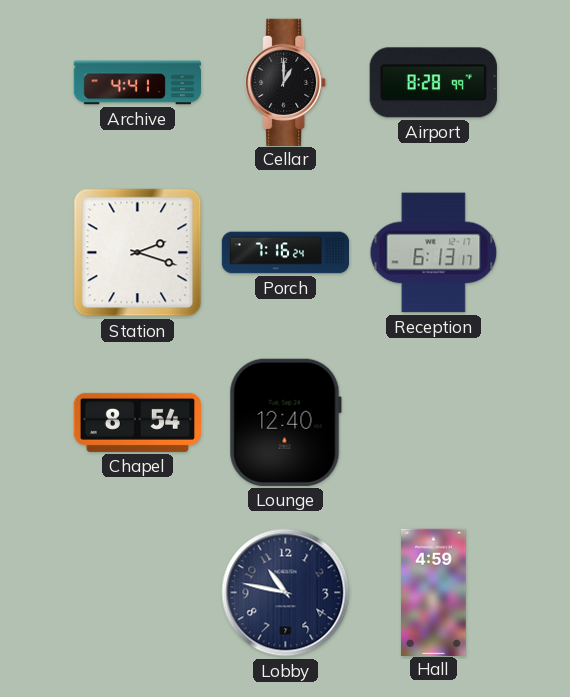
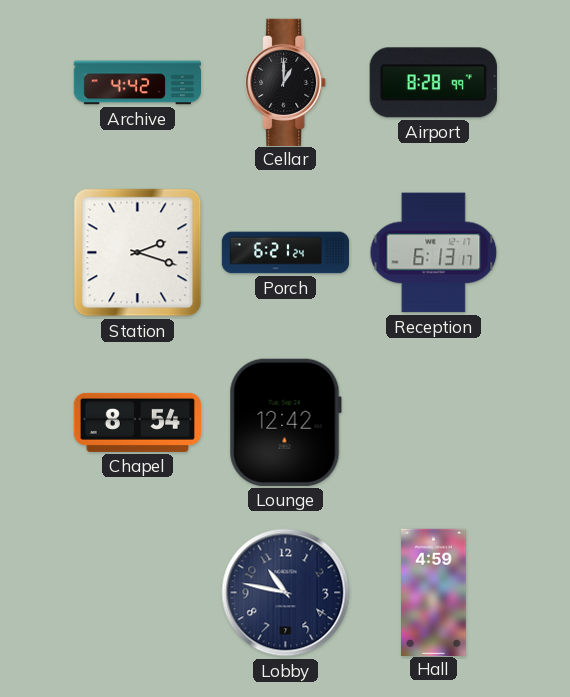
Archive: 4:41 -> 4:42 (138, 83)
Porch: 7:16 -> 6:21 (286, 253)
Lounge: 12:40 -> 12:42 (285, 422)
